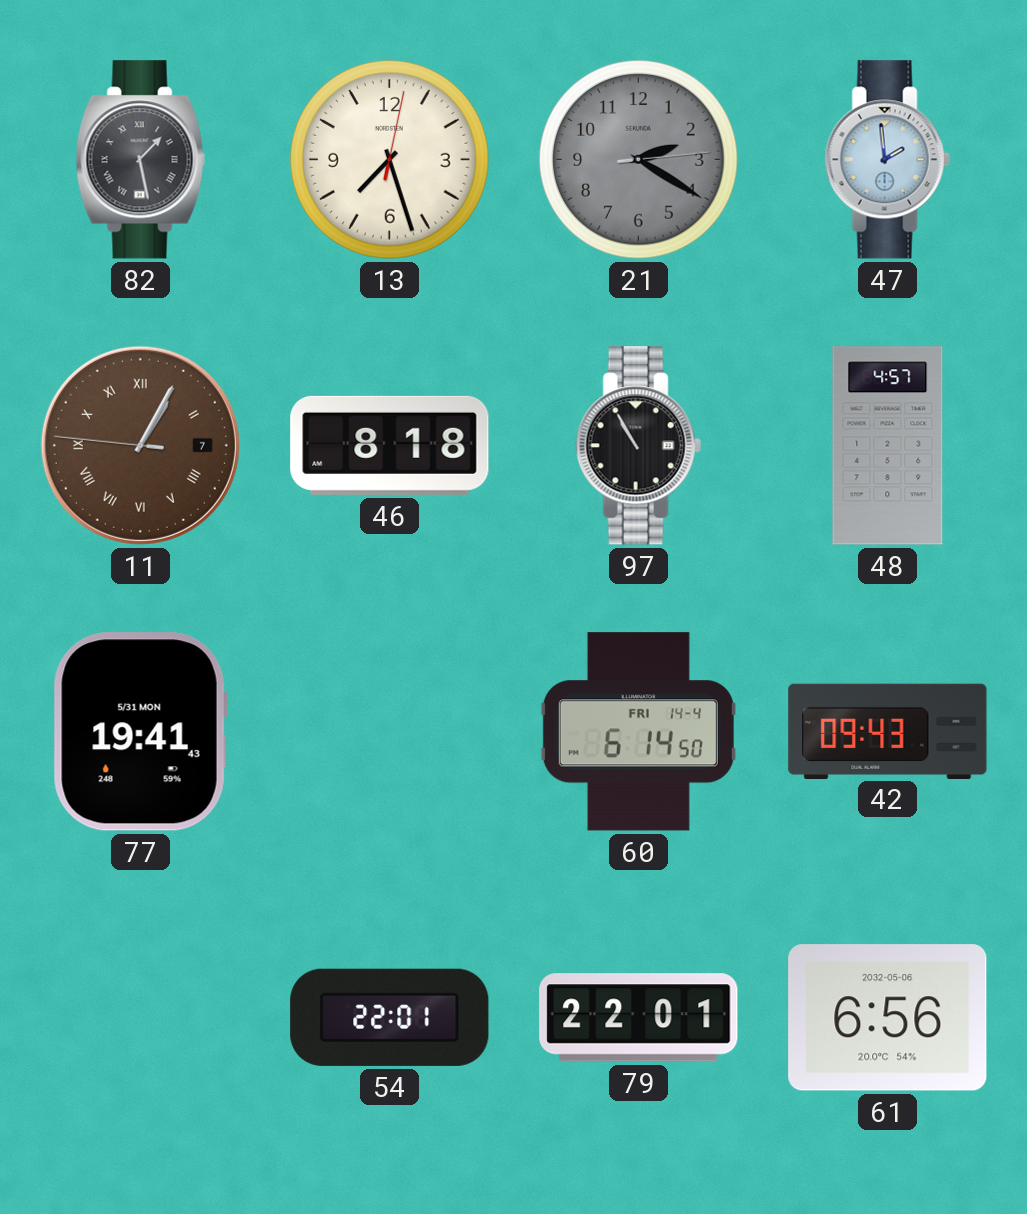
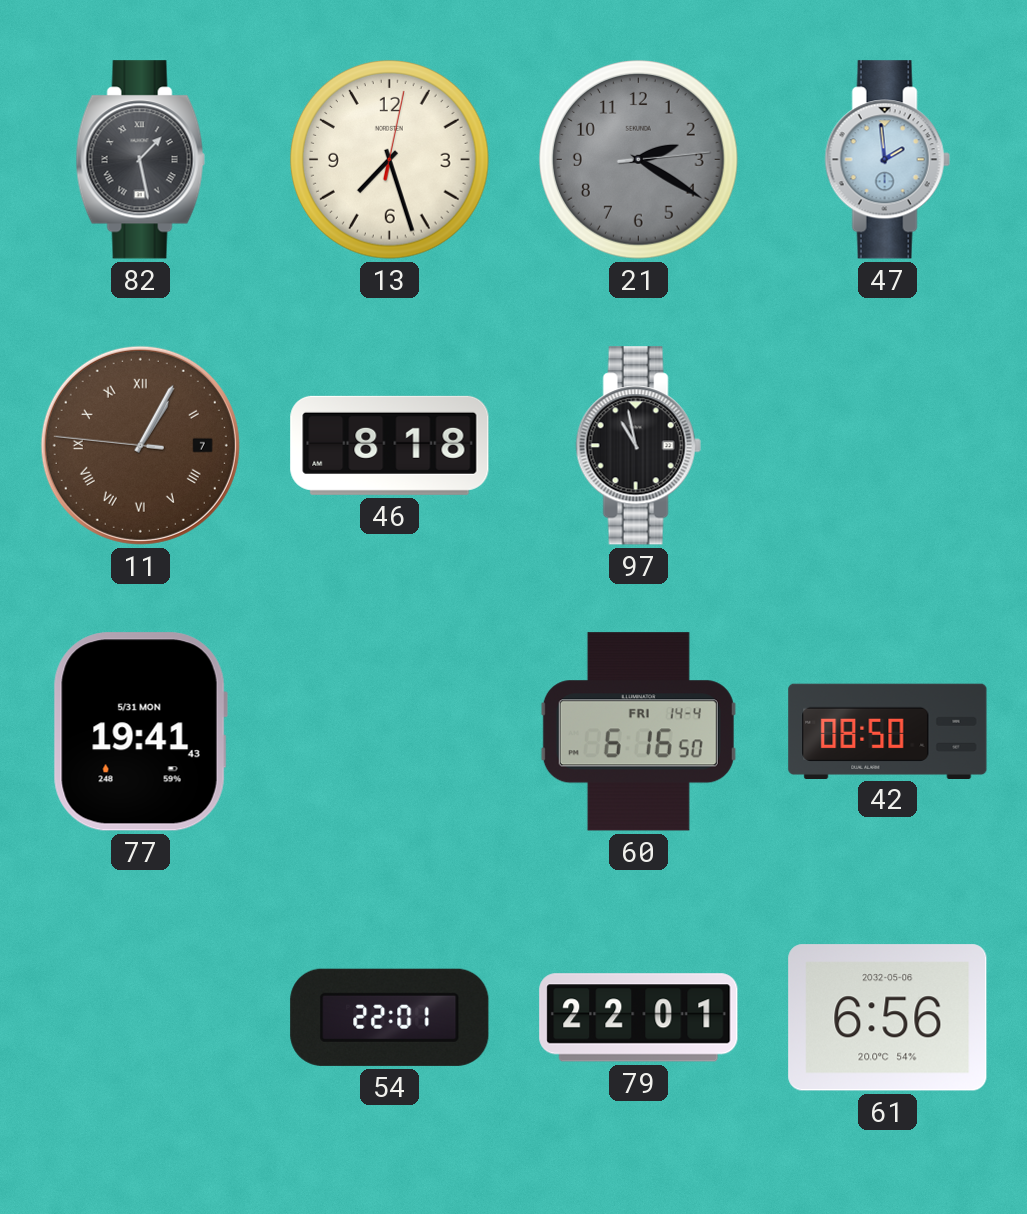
97: 10:55 -> 10:58 (638, 446)
48: 4:57 -> none (888, 446)
60: 6:14 -> 6:16 (638, 732)
42: 09:43 -> 08:50 (888, 731)
